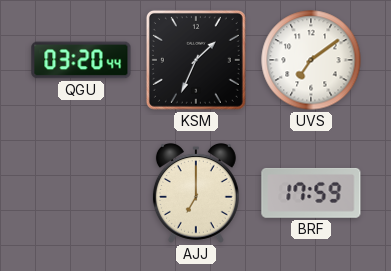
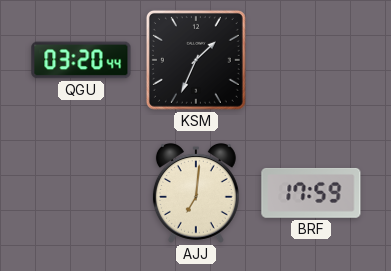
UVS: 7:09 -> none (311, 60)
AJJ: 7:00 -> 7:01 (196, 193)
